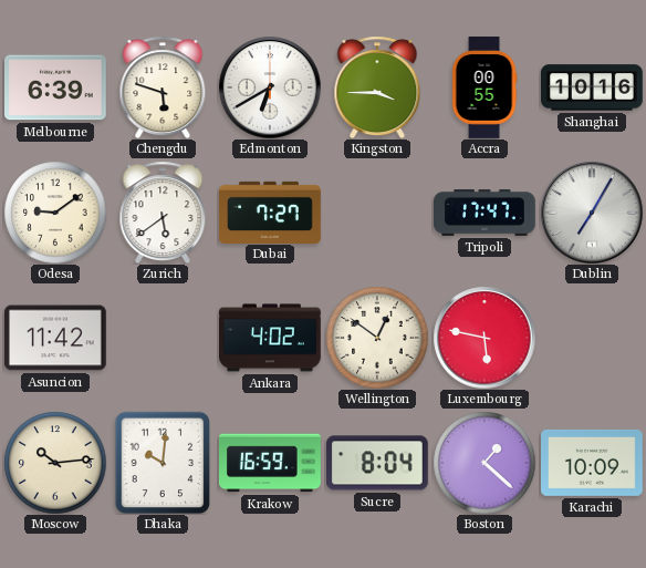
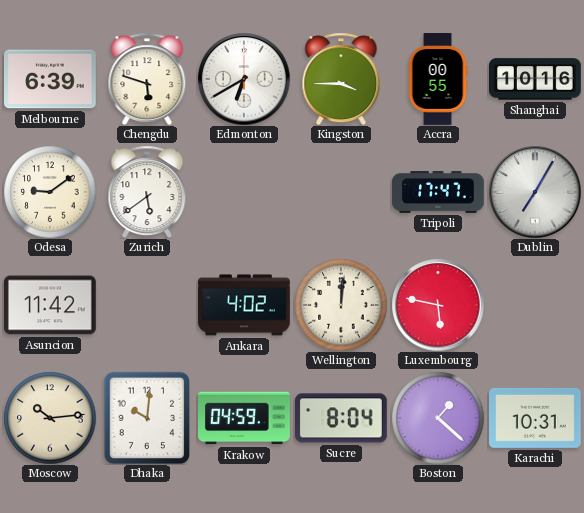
Dubai: 7:27 -> none (270, 211)
Wellington: 12:51 -> 12:01 (341, 305)
Krakow: 16:59 -> 04:59 (245, 418)
Karachi: 10:09 -> 10:31 (536, 418)
